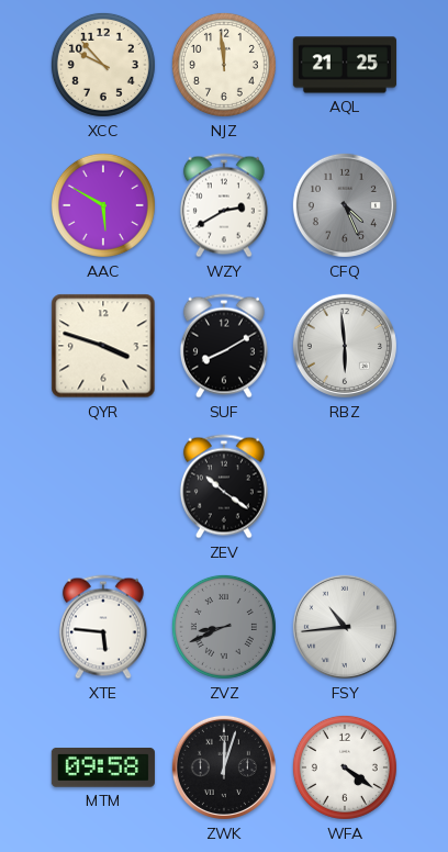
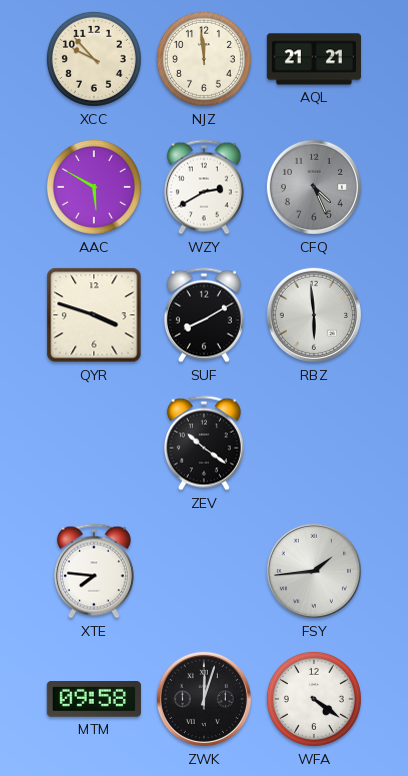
AQL: 21:25 -> 21:21 (314, 59)
XTE: 5:46 -> 7:46 (94, 571)
ZVZ: 8:41 -> none (224, 627)
FSY: 10:44 -> 1:44 (314, 571)
